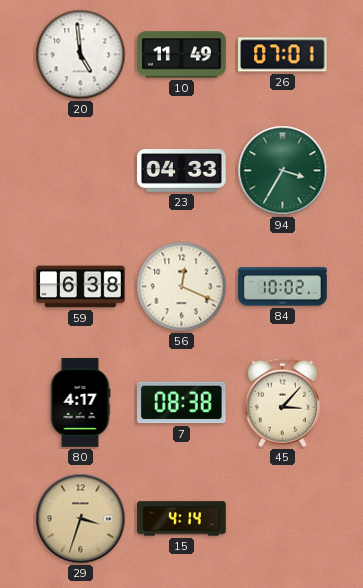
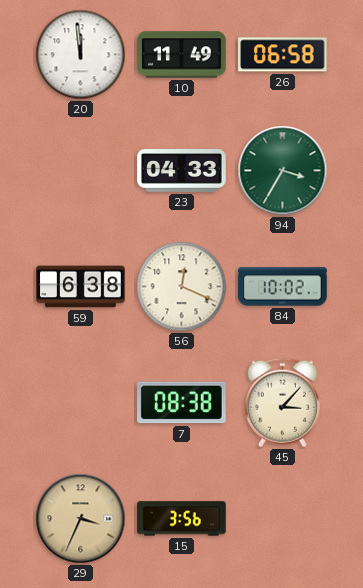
20: 4:59 -> 11:59 (81, 55)
26: 07:01 -> 06:58 (283, 55)
80: 4:17 -> none (80, 403)
29: 3:33 -> 3:34 (81, 519)
15: 4:14 -> 3:56 (182, 519)
